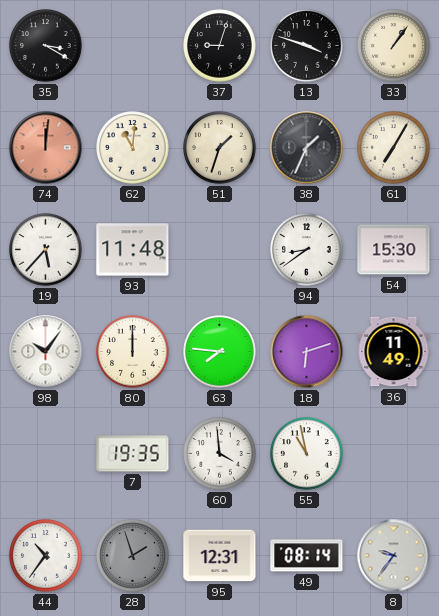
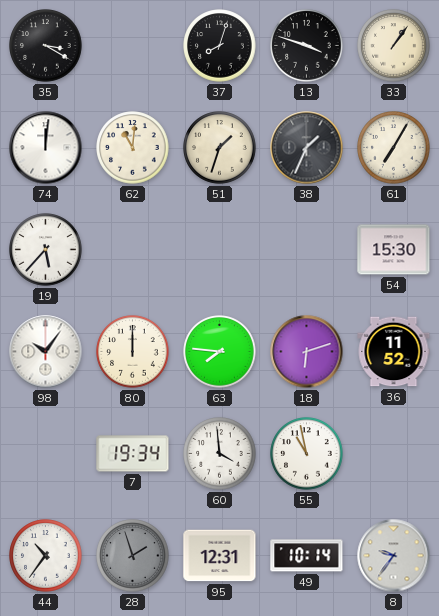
37: 9:03 -> 8:03 (220, 46)
74 dial: salmon -> white (46, 148)
93: 11:48 -> none (133, 250)
94: 8:39 -> none (307, 250)
36: 11:49 -> 11:52 (394, 352)
7: 19:35 -> 19:34 (133, 454)
49: 08:14 -> 10:14 (307, 556)
